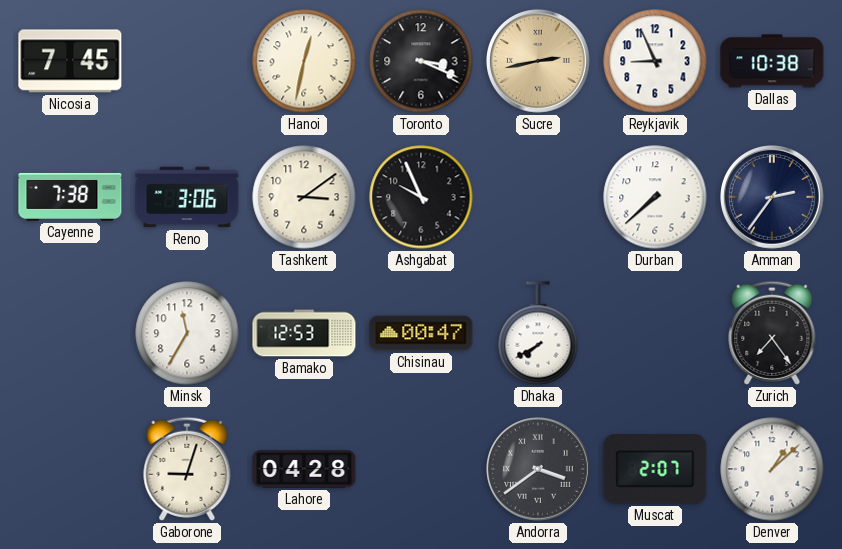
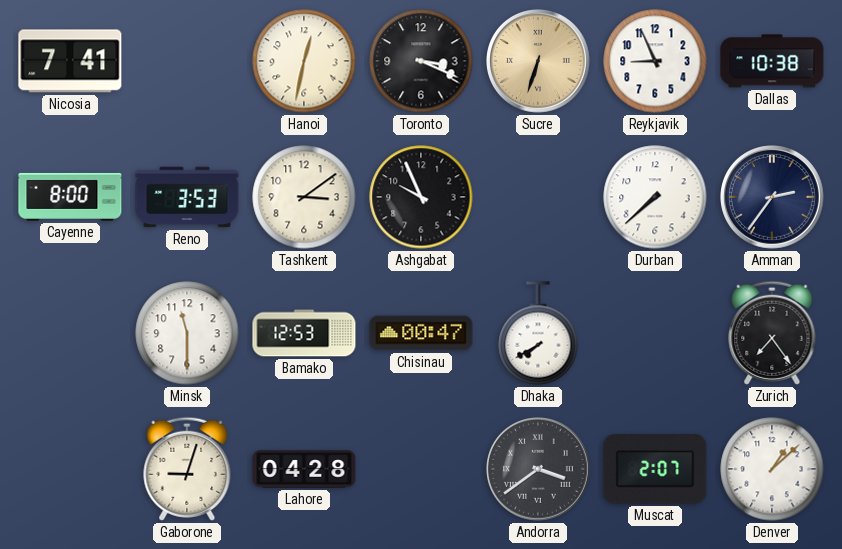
Nicosia: 7:45 -> 7:41 (70, 61)
Sucre: 2:43 -> 6:33 (539, 62)
Cayenne: 7:38 -> 8:00 (70, 197)
Reno: 3:06 -> 3:53 (187, 197)
Minsk: 11:35 -> 11:30 (187, 333)
